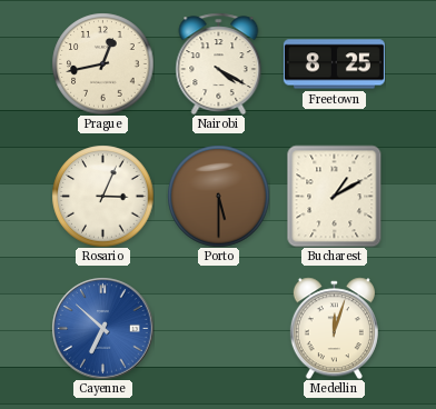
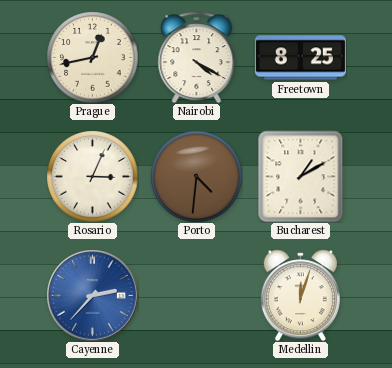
Porto: 5:30 -> 4:31 (196, 176)
Cayenne: 6:52 -> 2:37 (92, 295)
